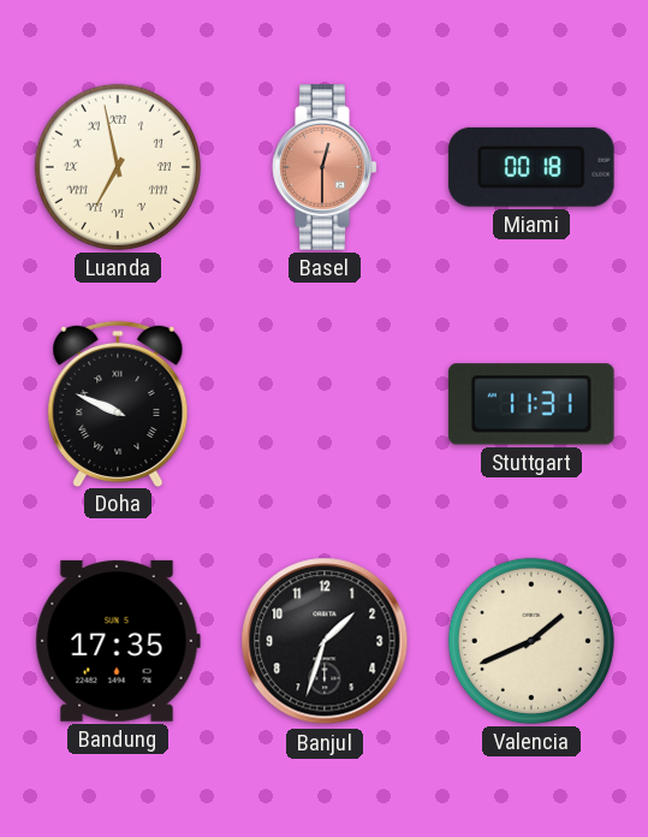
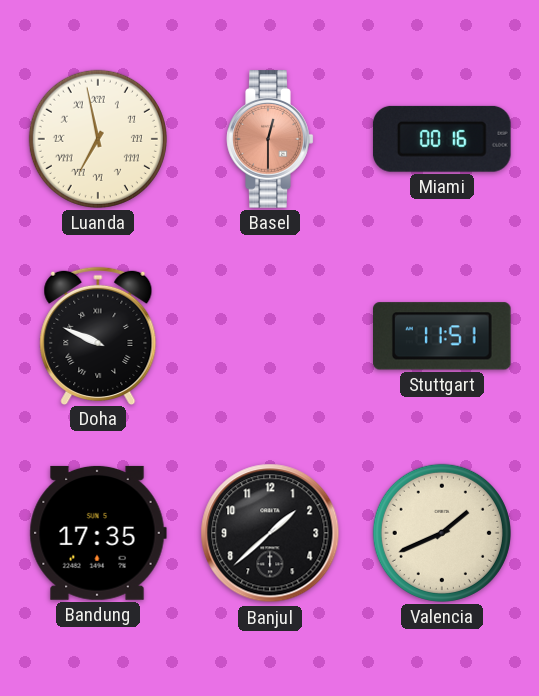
Miami: 00:18 -> 00:16 (442, 139)
Stuttgart: 11:31 -> 11:51 (443, 336)
Banjul: 1:33 -> 1:38 (270, 533)
